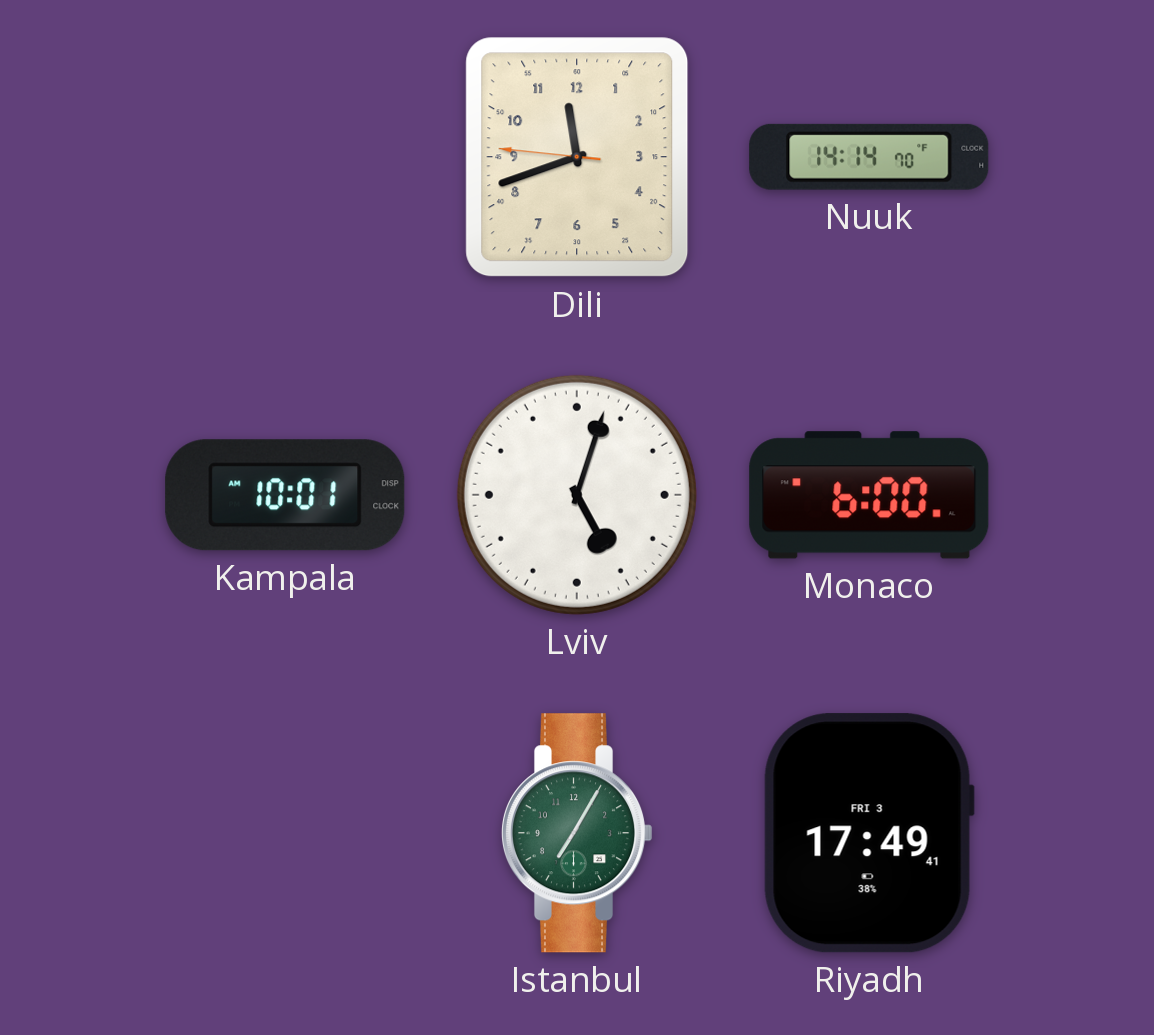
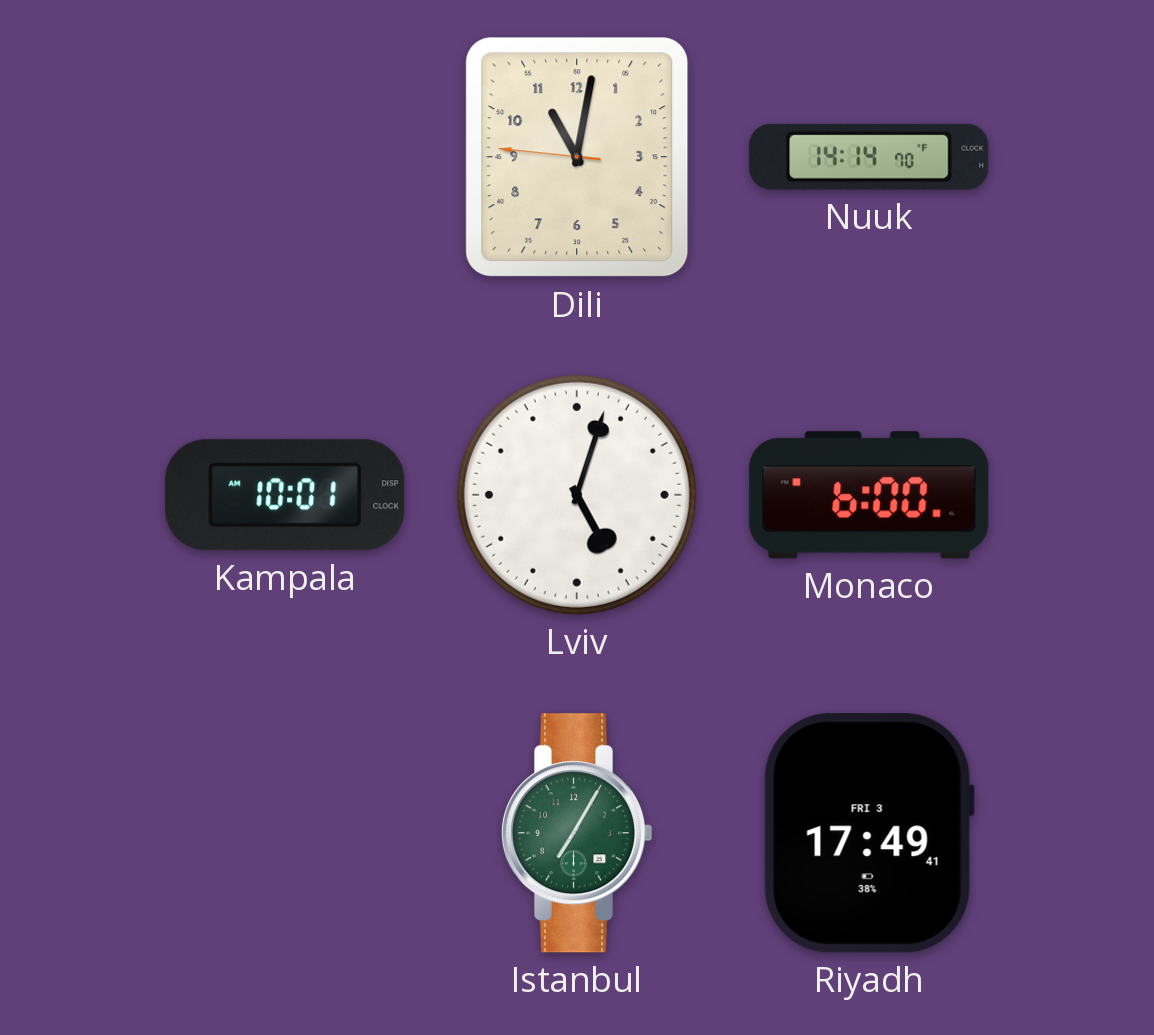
Dili: 11:41 -> 11:01 (577, 157)
